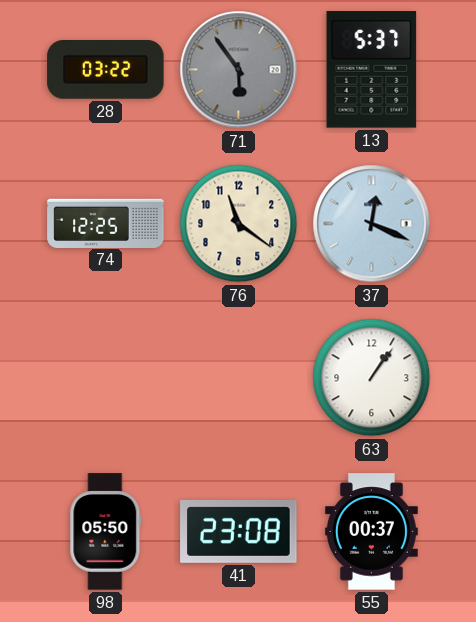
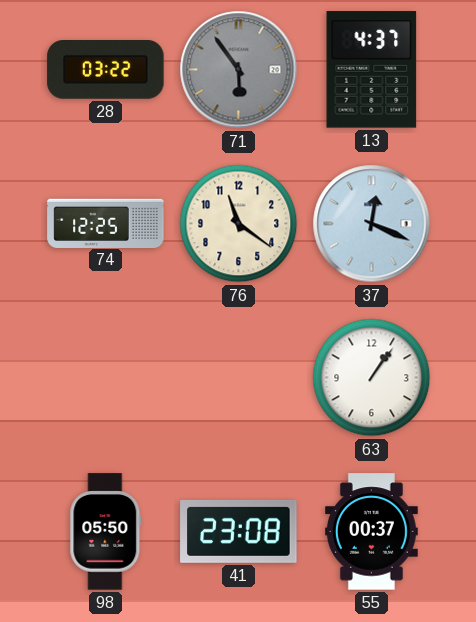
13: 5:37 -> 4:37 (372, 70)
